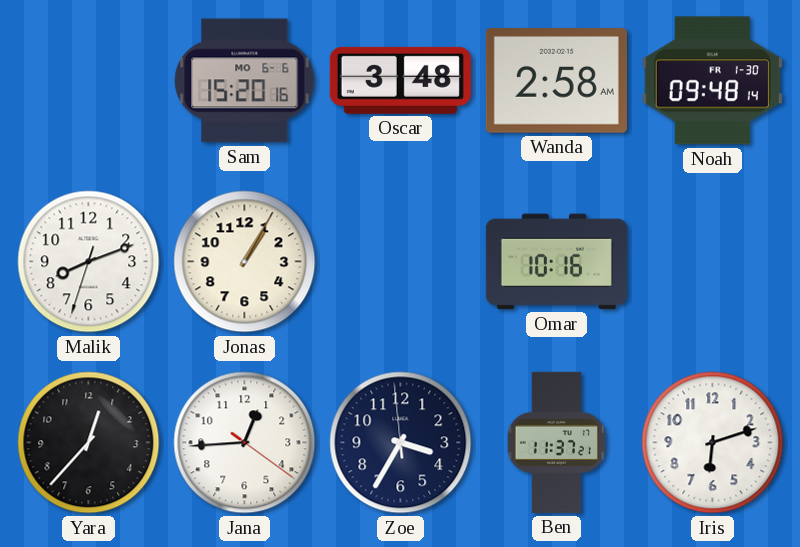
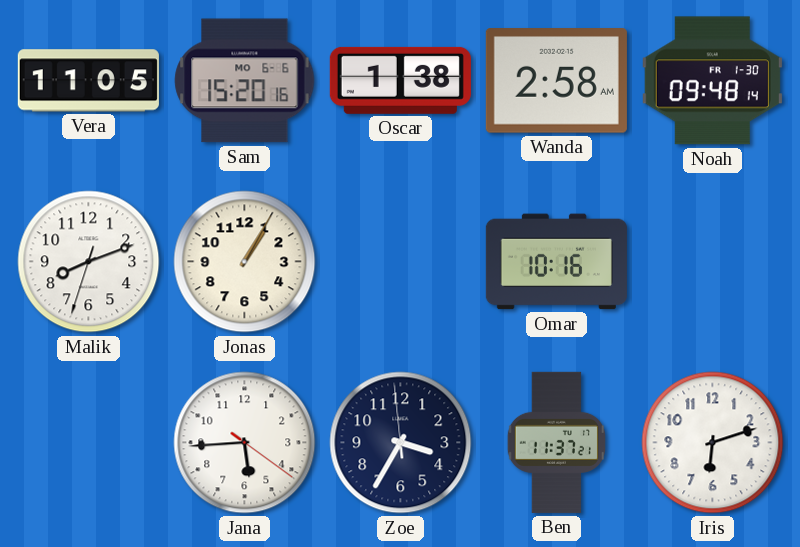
Vera: none -> 11:05 (88, 81)
Oscar: 3:48 -> 1:38 (400, 80)
Yara: 12:37 -> none (89, 443)
Jana: 12:44 -> 5:44 (245, 443)
